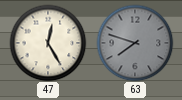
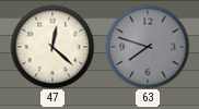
47: 12:25 -> 12:22 (52, 47)
